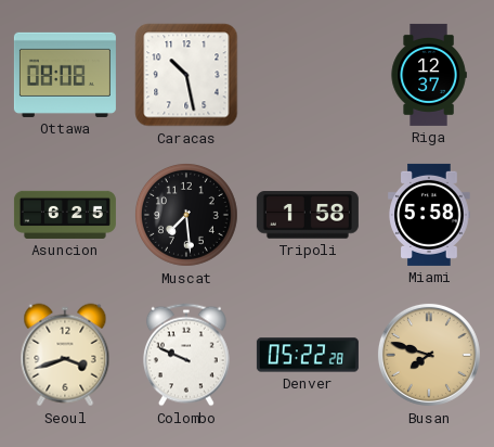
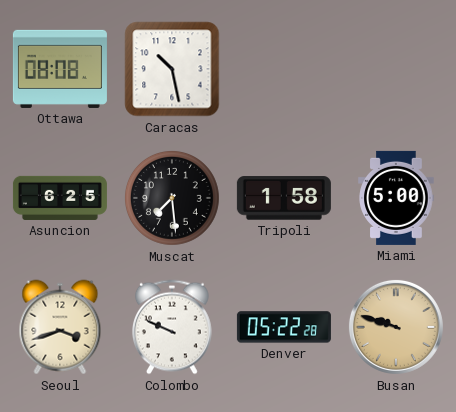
Riga: 12:37 -> none (429, 75)
Miami: 5:58 -> 5:00 (396, 198)
Busan: 7:48 -> 9:48 (396, 327)
